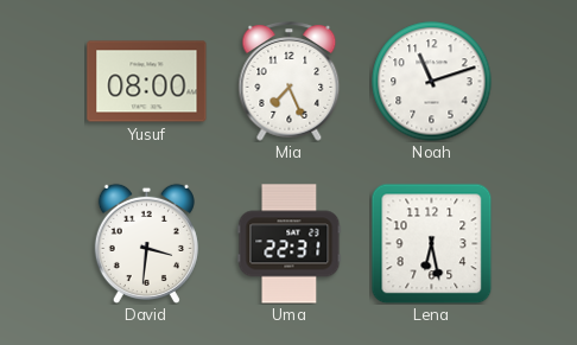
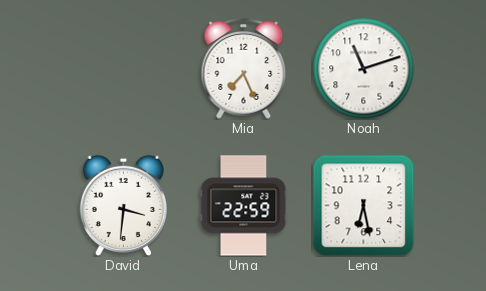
Yusuf: 08:00 -> none (147, 82)
Uma: 22:31 -> 22:59 (244, 206)
